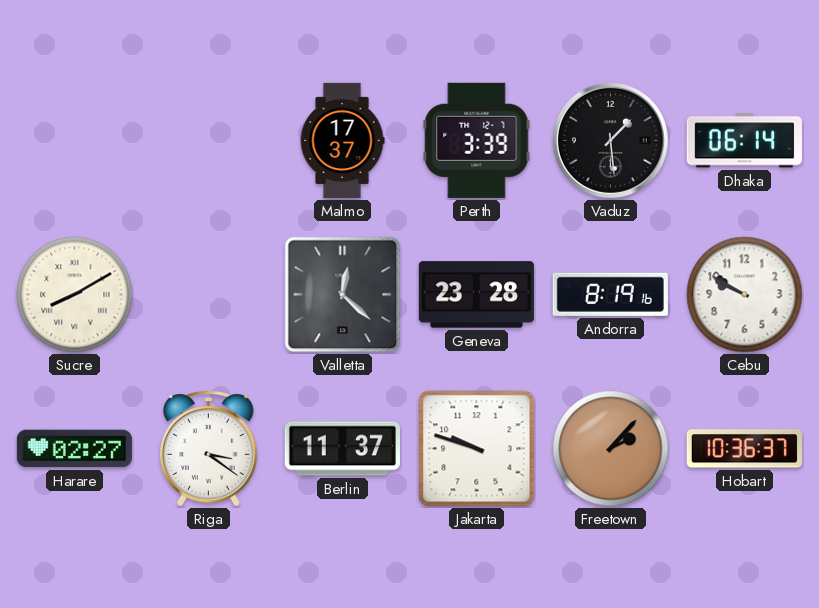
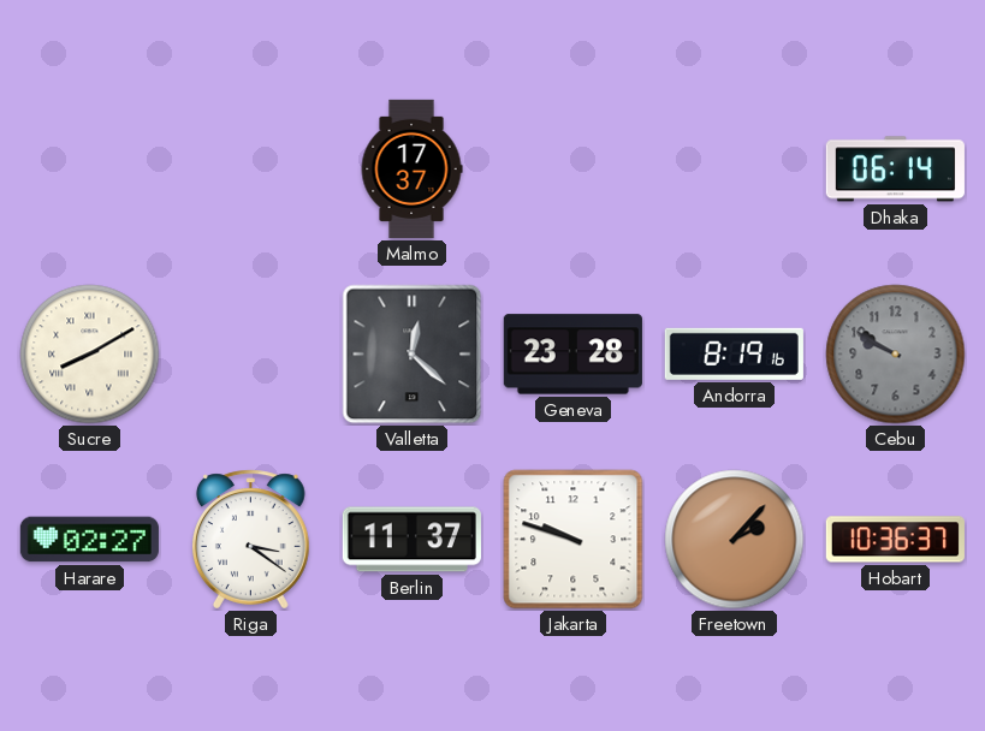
Perth: 3:39 -> none (477, 140)
Vaduz: 1:29 -> none (610, 140)
Cebu dial: white -> grey (896, 355)
